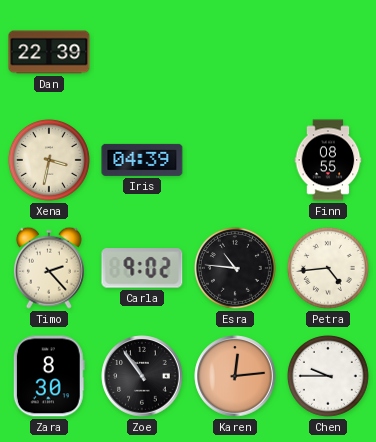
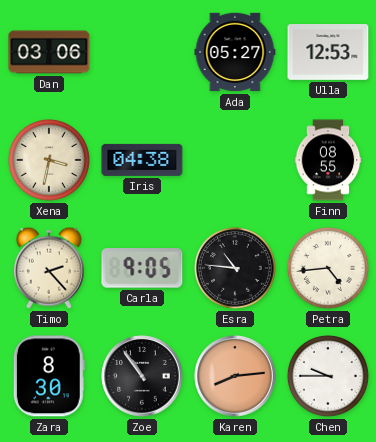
Dan: 22:39 -> 03:06 (49, 52)
Ada: none -> 05:27 (235, 52)
Ulla: none -> 12:53 (328, 53)
Iris: 04:39 -> 04:38 (142, 160)
Carla: 9:02 -> 9:05 (142, 268)
Karen: 12:14 -> 8:14 (235, 376)
